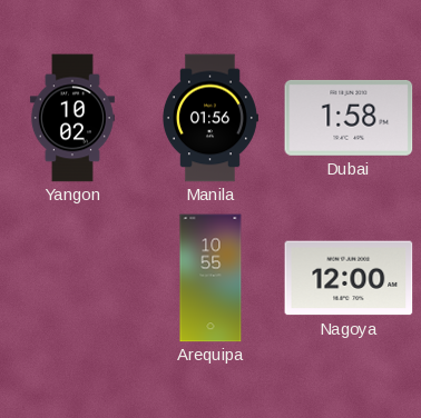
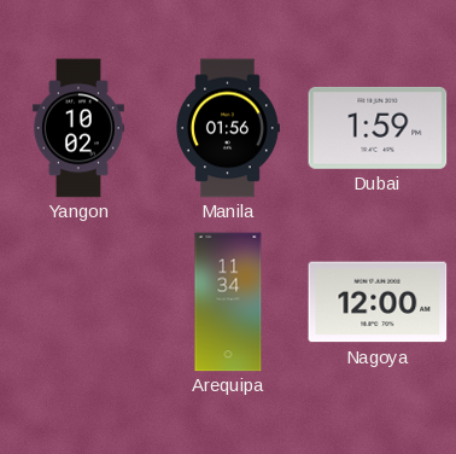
Dubai: 1:58 -> 1:59 (378, 128)
Arequipa: 10:55 -> 11:34 (228, 302)
